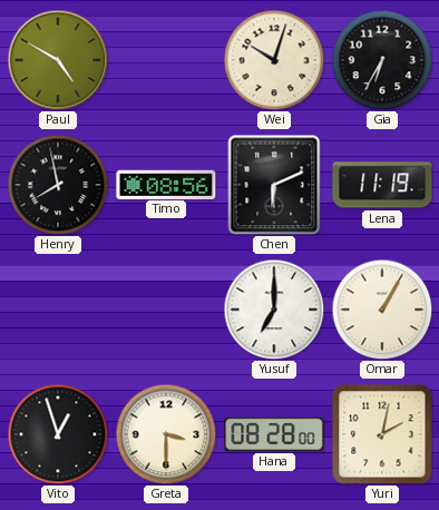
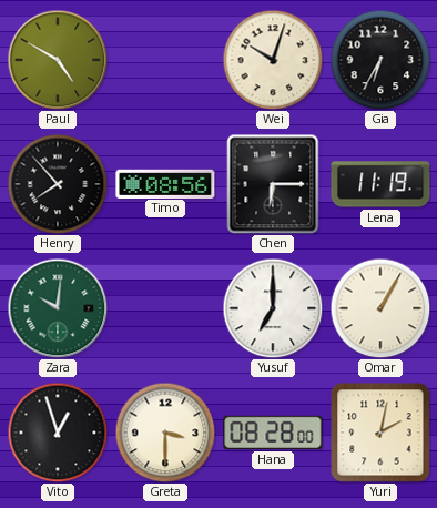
Henry: 7:58 -> 7:53 (58, 184)
Chen: 6:11 -> 6:15 (273, 184)
Zara: none -> 10:01 (58, 308)
